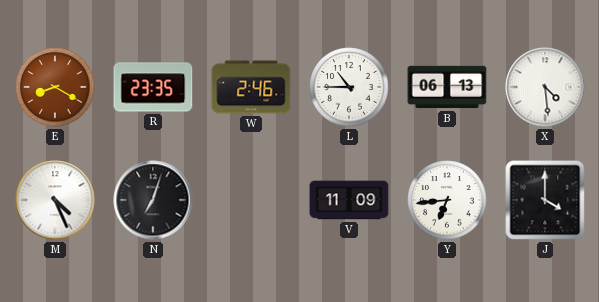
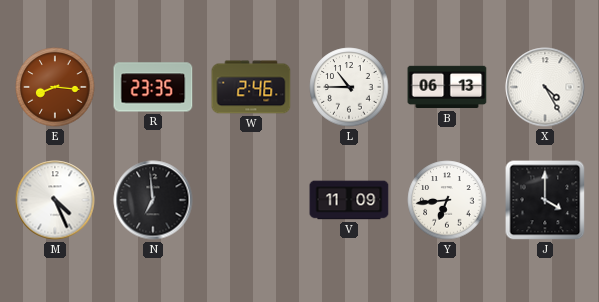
E: 8:20 -> 8:16 (55, 87)
X: 4:29 -> 4:25 (545, 87)
N: 7:03 -> 6:59 (153, 200)
